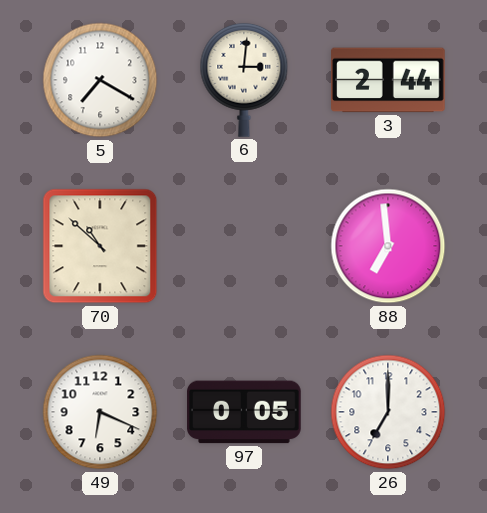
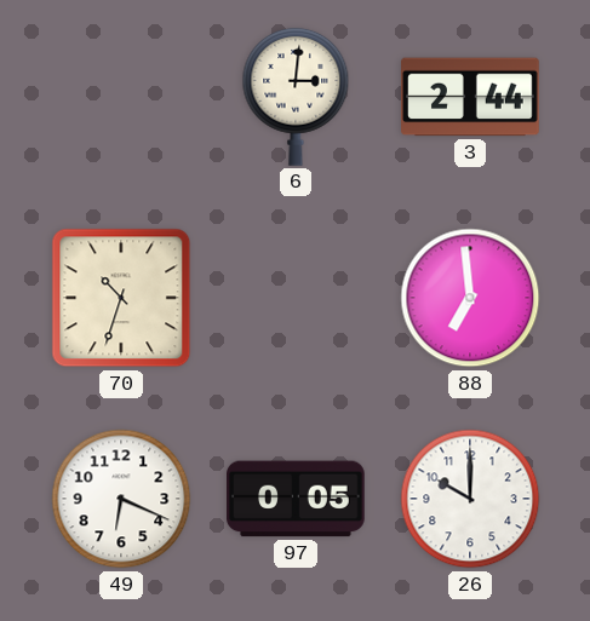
5: 7:20 -> none (100, 80)
70: 10:52 -> 10:33 (121, 298)
26: 7:00 -> 10:00 (470, 499)
